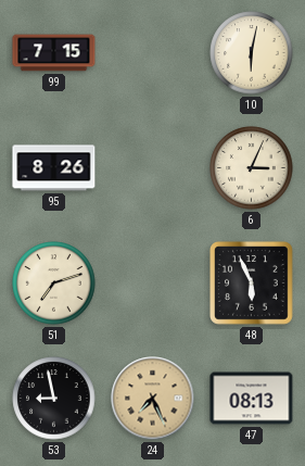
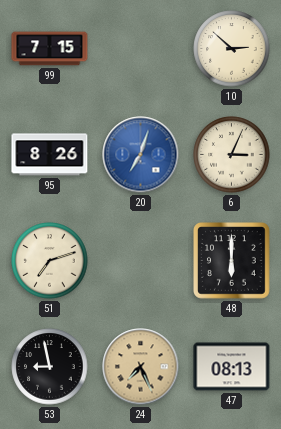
10: 6:02 -> 2:52 (232, 49)
20: none -> 7:03 (141, 155)
48: 5:56 -> 6:00 (232, 261)
